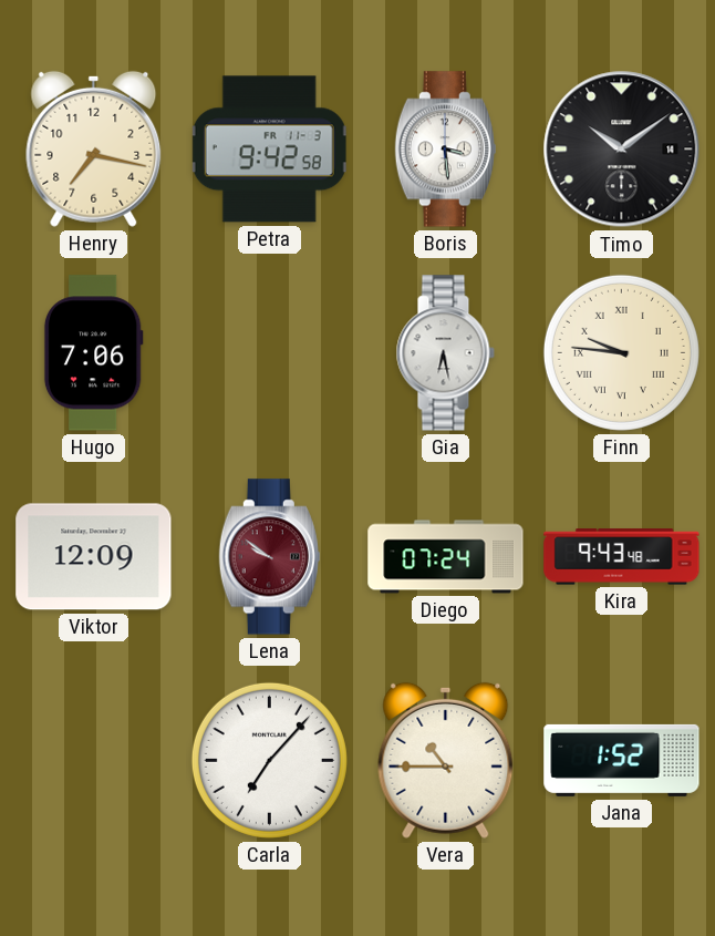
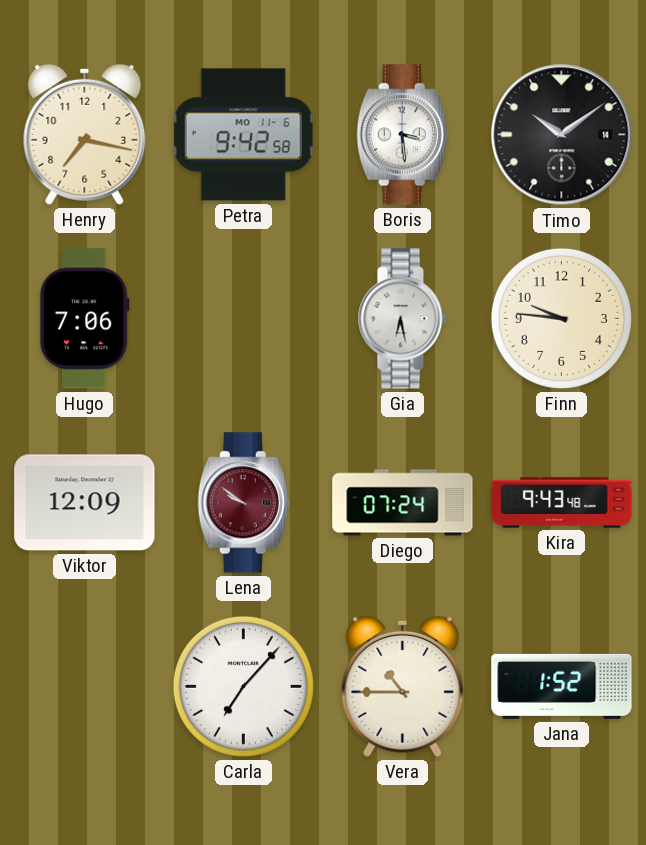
Petra date: FR 11-3 -> MO 11-6 (243, 135)
Finn numerals: Roman -> Arabic (561, 318)
